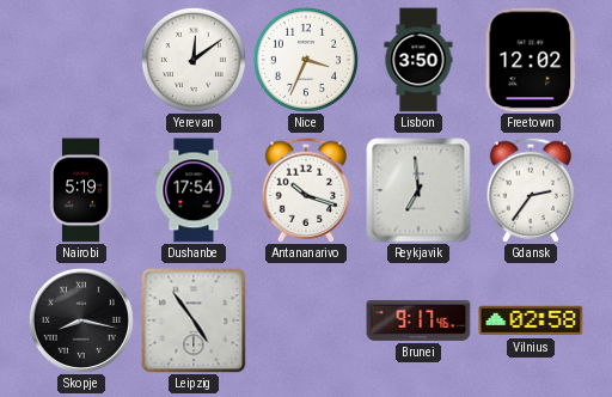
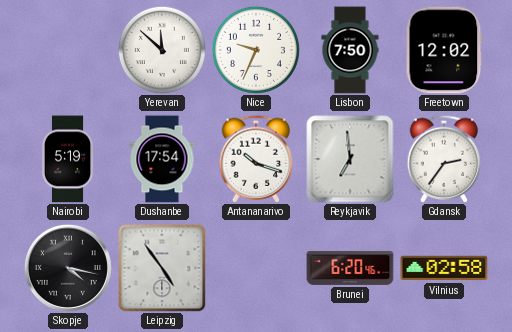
Yerevan: 12:09 -> 11:52 (162, 50)
Nice: 3:34 -> 9:34 (256, 50)
Lisbon: 3:50 -> 7:50 (350, 50)
Skopje: 8:17 -> 4:17 (68, 268)
Brunei: 9:17 -> 6:20 (350, 268)
